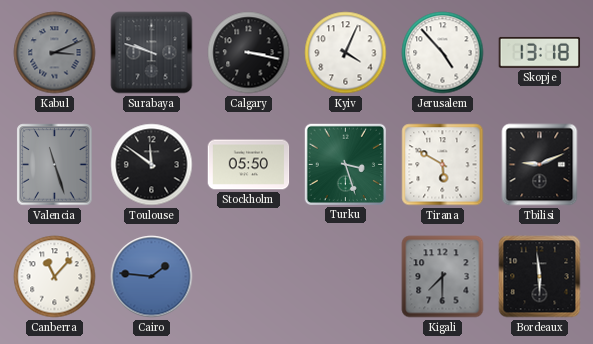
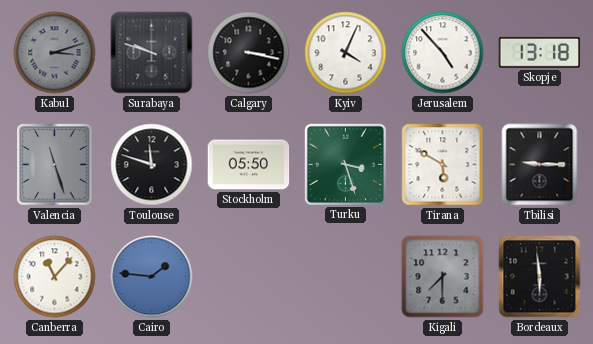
Kabul: 3:11 -> 3:12 (55, 53)
Toulouse: 11:51 -> 11:48 (152, 165)
Tbilisi: 9:11 -> 9:15 (540, 165)
